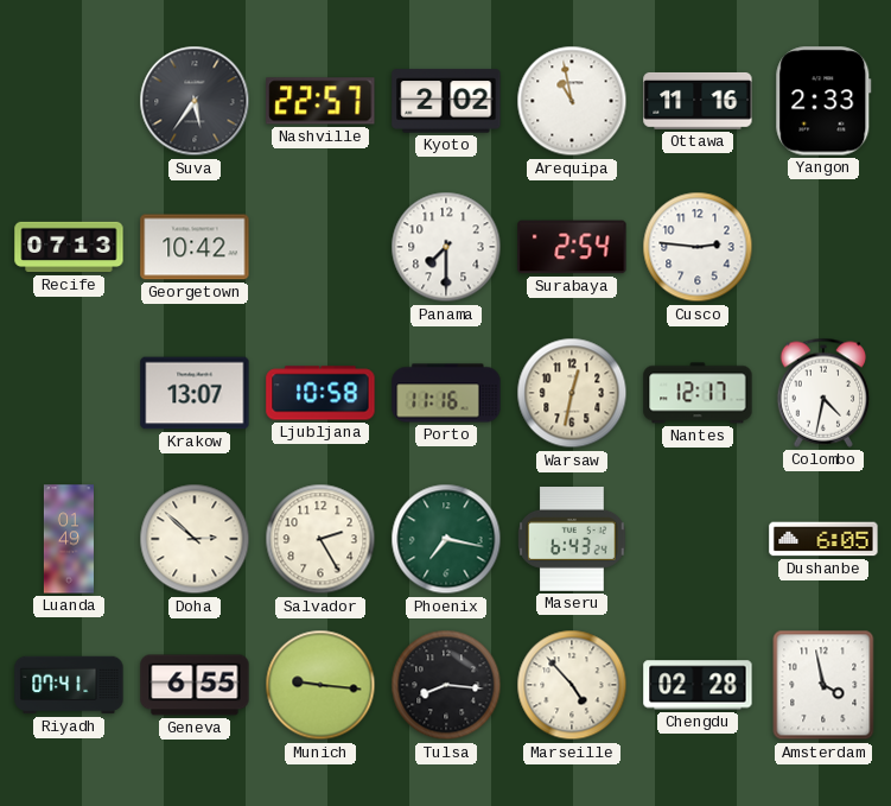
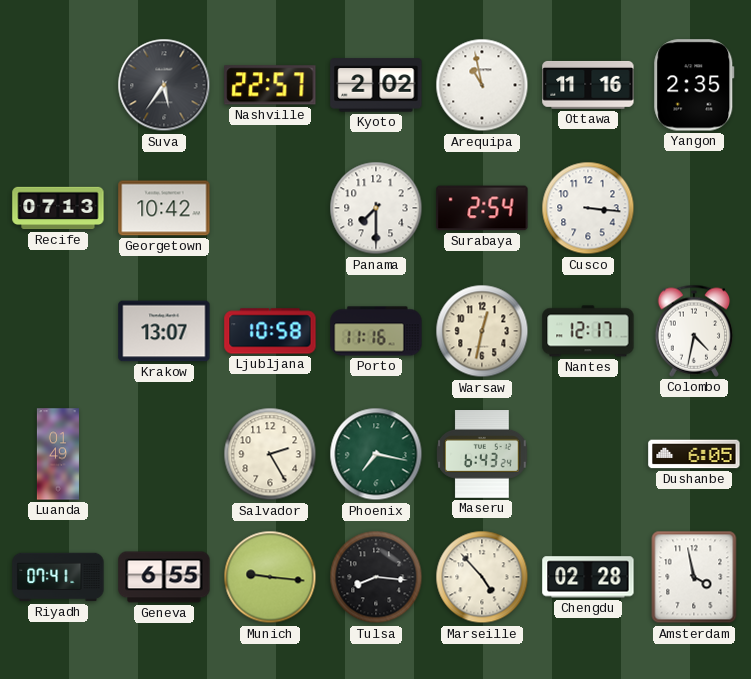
Yangon: 2:33 -> 2:35 (694, 85)
Cusco: 2:46 -> 3:16 (588, 208)
Doha: 2:52 -> none (195, 539)
